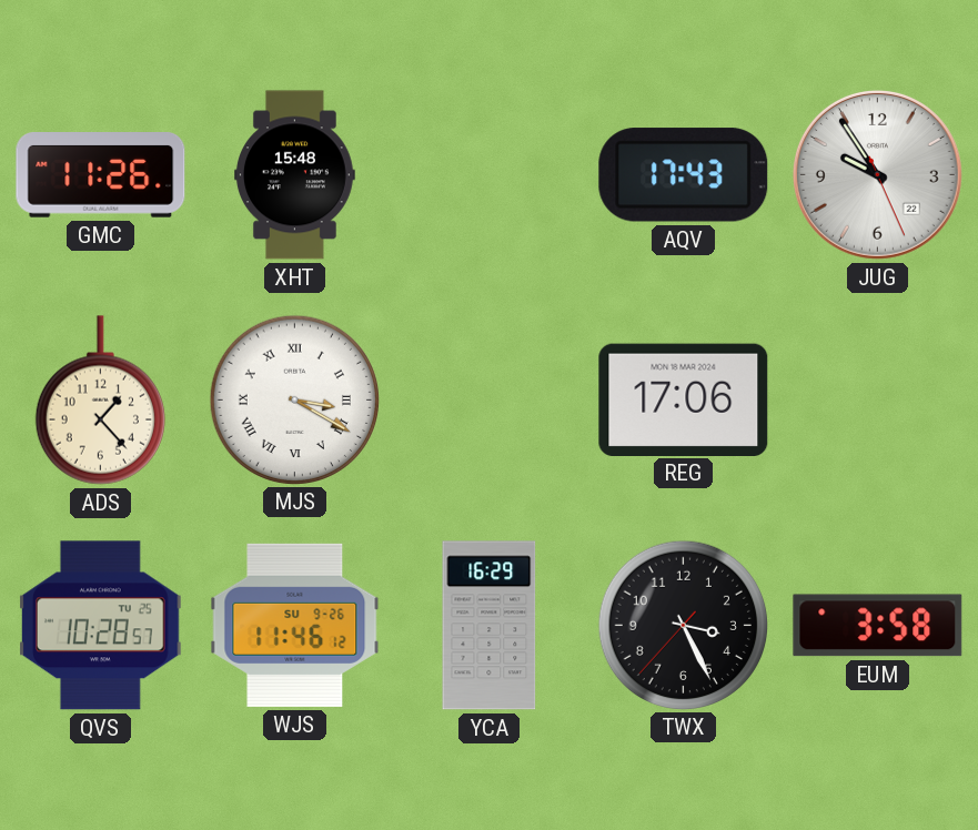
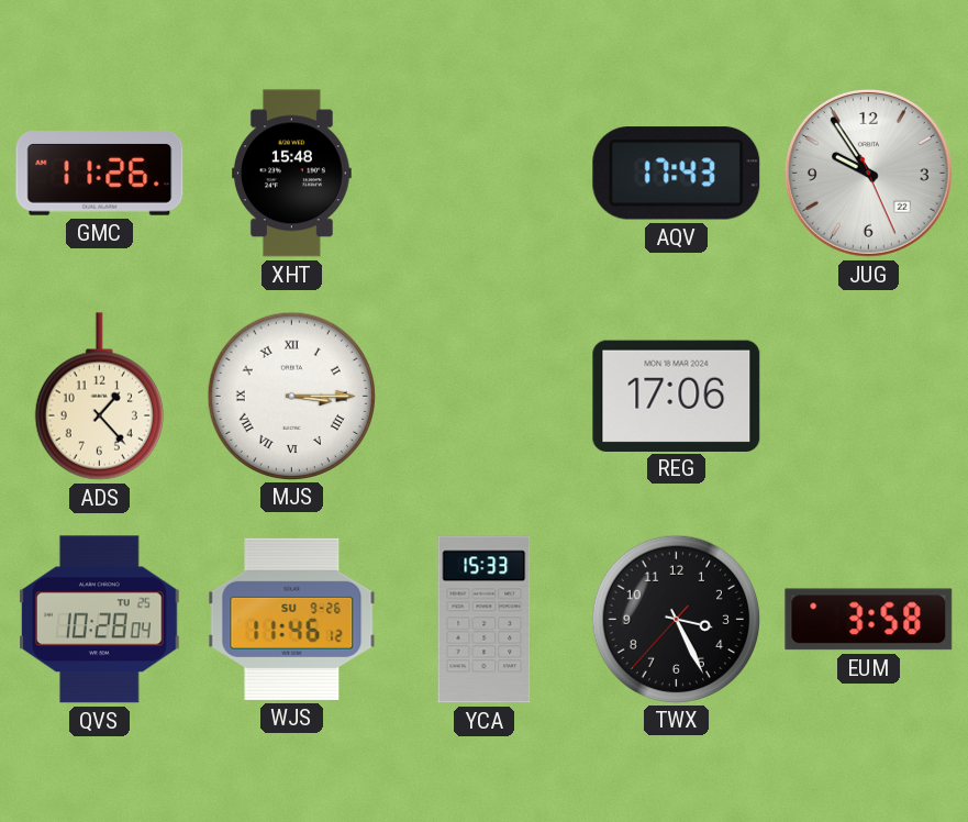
MJS: 3:20 -> 3:15 (291, 396)
QVS: 10:28:57 -> 10:28:04 (100, 620)
YCA: 16:29 -> 15:33 (485, 620)
